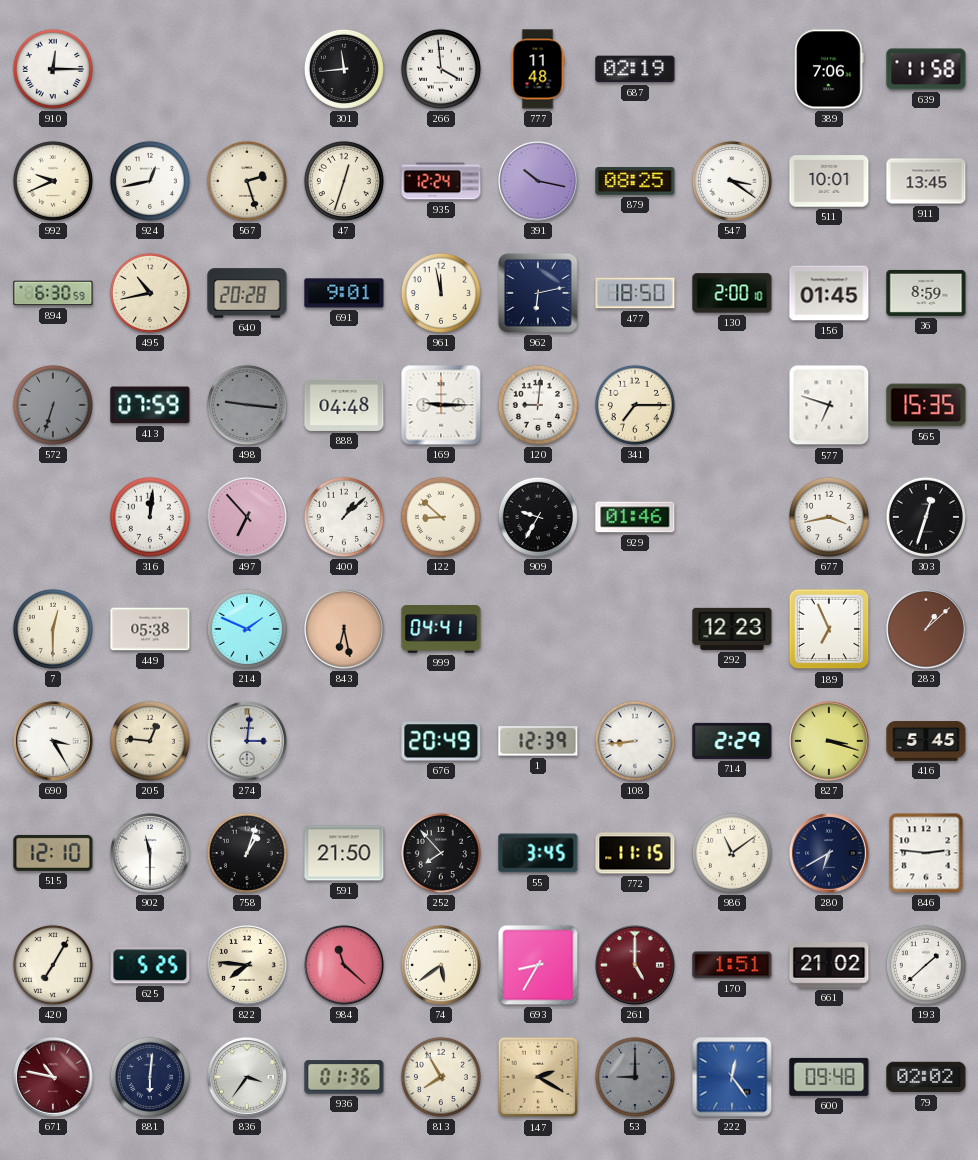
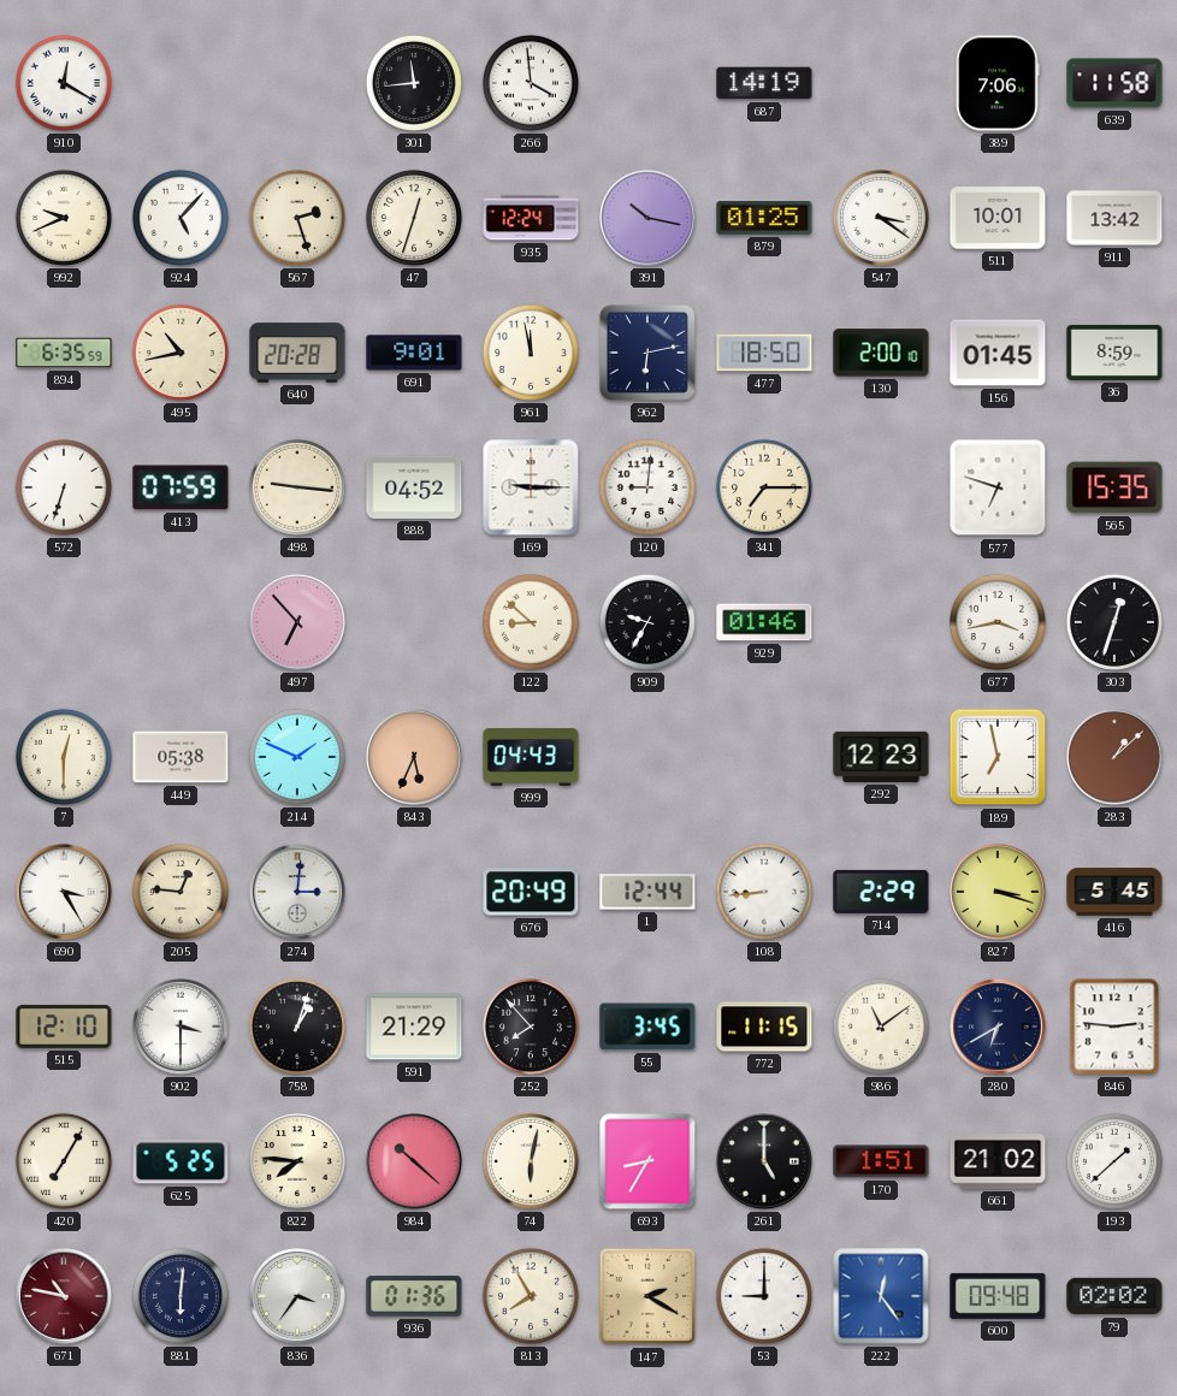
910: 12:15 -> 12:20 (64, 83)
777: 11:48 -> none (538, 69)
687: 02:19 -> 14:19 (764, 83)
924: 12:43 -> 5:07 (181, 218)
879: 08:25 -> 01:25 (764, 218)
911: 13:45 -> 13:42 (1114, 218)
894: 6:30 -> 6:35 (64, 353)
572 dial: grey -> white (64, 487)
498 dial: grey -> cream (297, 487)
888: 04:48 -> 04:52 (414, 487)
316: 12:01 -> none (150, 517)
400: 1:08 -> none (344, 517)
843: 6:28 -> 5:34 (415, 758)
999: 04:41 -> 04:43 (531, 757)
189: 6:56 -> 6:58 (998, 757)
1: 12:39 -> 12:44 (647, 892)
902: 11:30 -> 3:30 (182, 1028)
591: 21:50 -> 21:29 (414, 1027)
984: 11:22 -> 10:22 (415, 1163)
74: 5:39 -> 6:02 (531, 1161)
261 dial: burgundy -> black (765, 1163)
53 dial: grey -> white (764, 1296)
